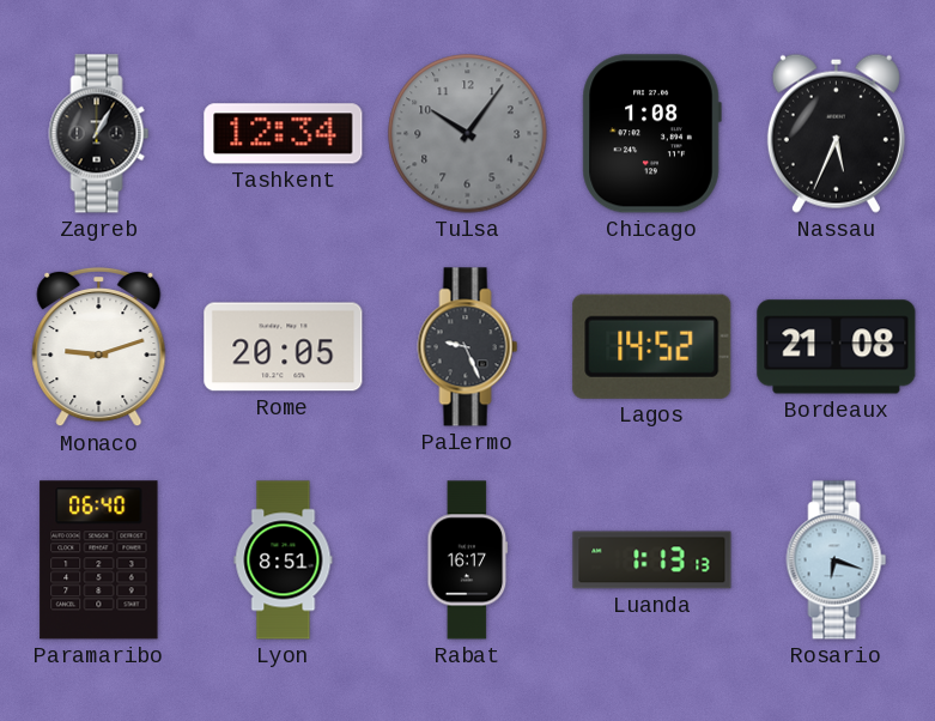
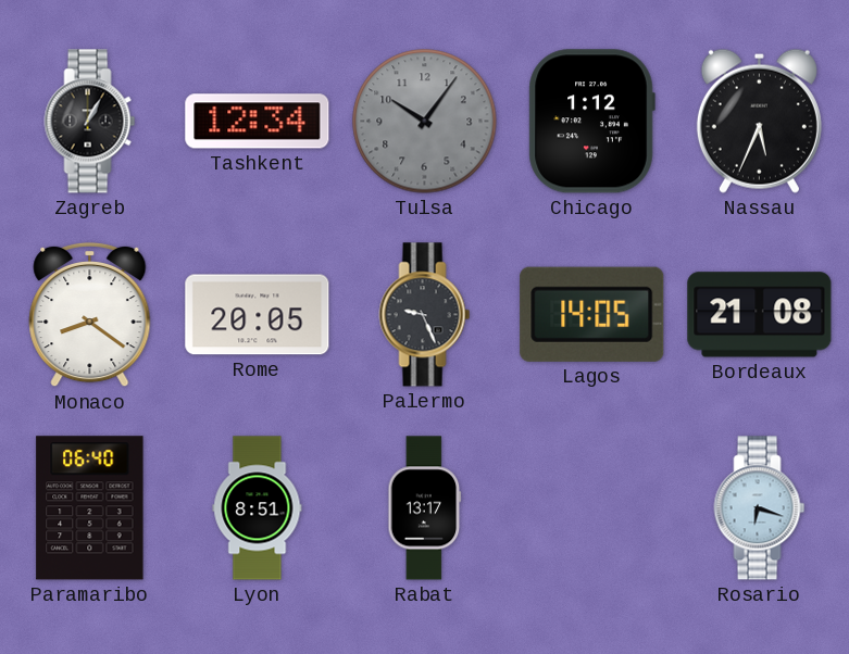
Chicago: 1:08 -> 1:12 (591, 122)
Monaco: 9:12 -> 8:21 (90, 315)
Lagos: 14:52 -> 14:05 (592, 314)
Rabat: 16:17 -> 13:17 (425, 508)
Luanda: 1:13 -> none (652, 561)
